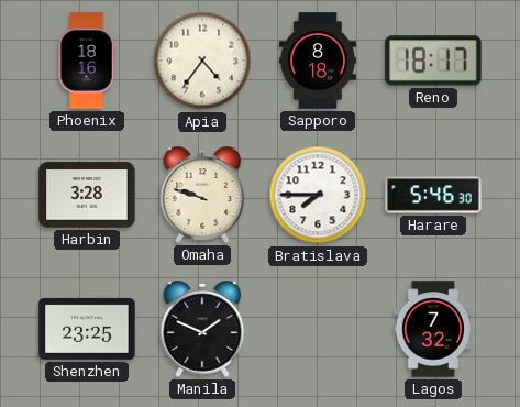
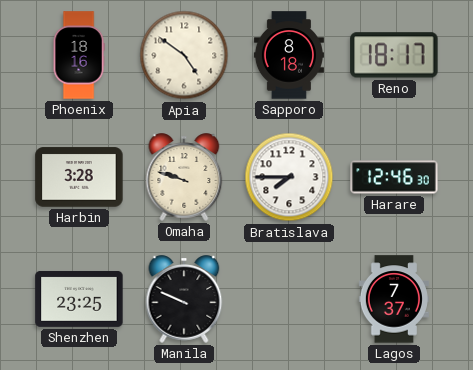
Apia: 4:36 -> 4:51 (184, 55)
Harare: 5:46 -> 12:46 (394, 177)
Manila: 1:49 -> 9:49 (184, 299)
Lagos: 7:32 -> 7:37 (394, 299)
